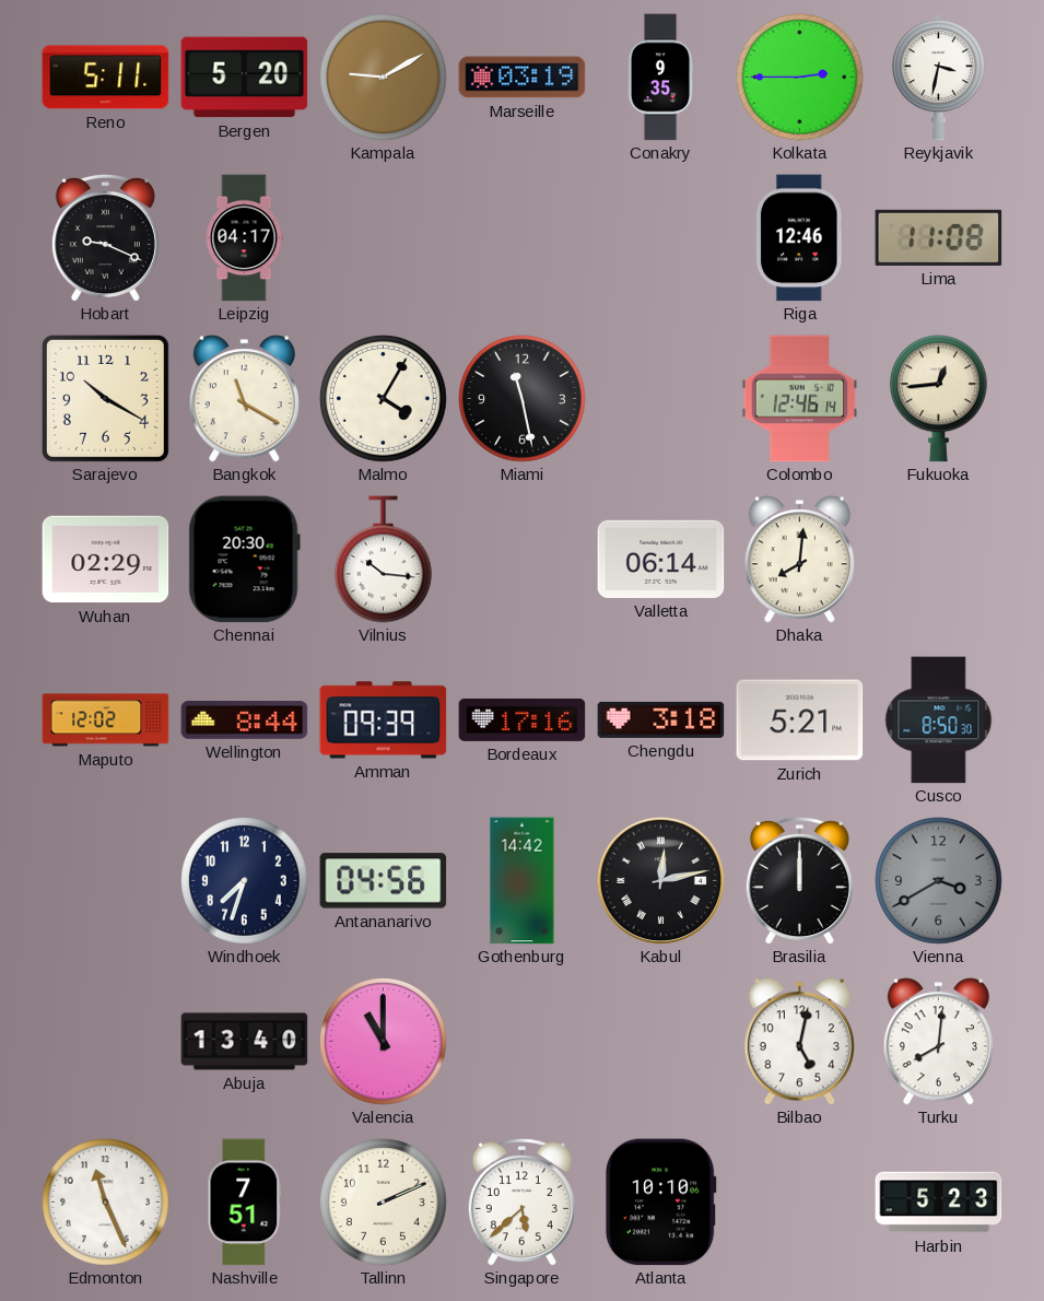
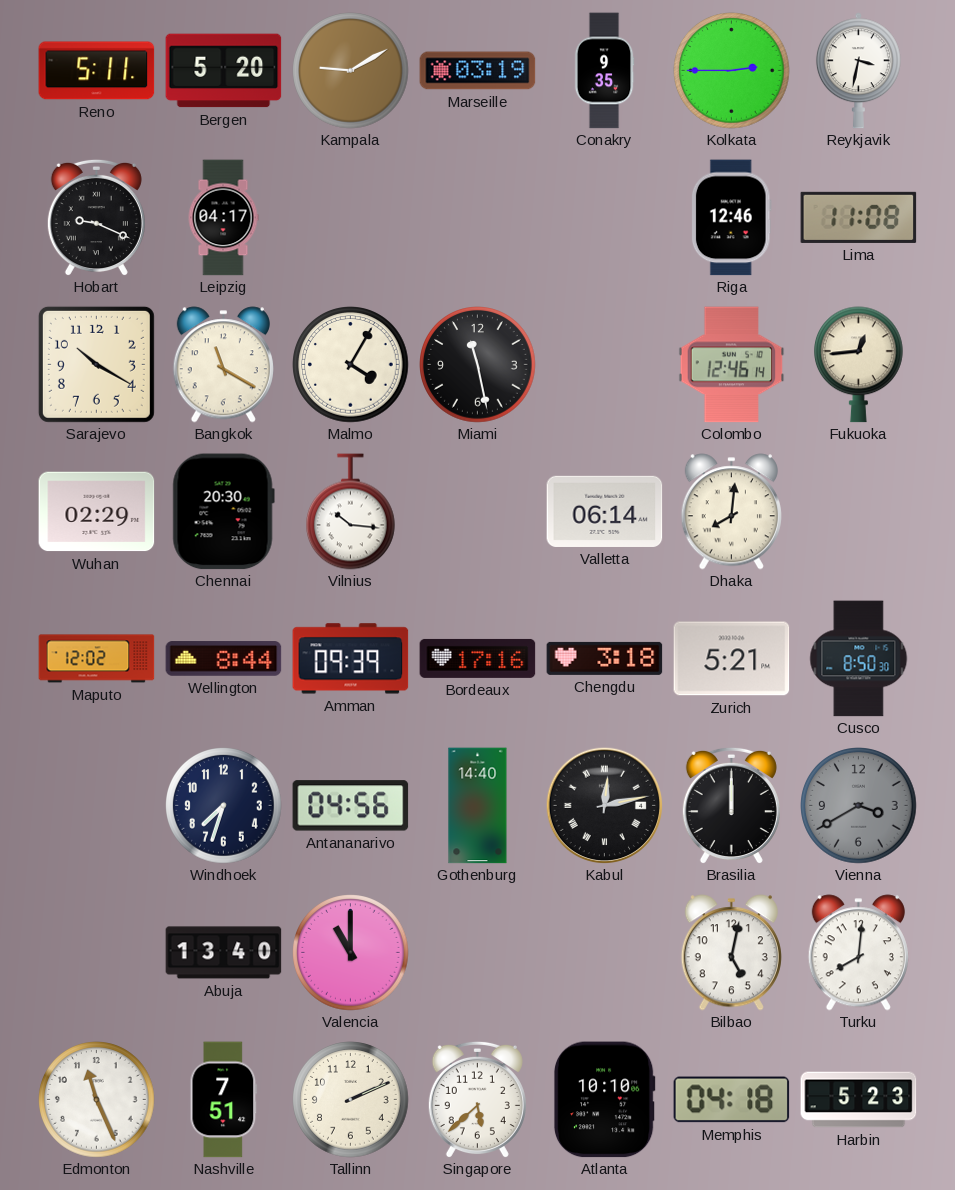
Gothenburg: 14:42 -> 14:40 (478, 806)
Memphis: none -> 04:18 (732, 1100)
